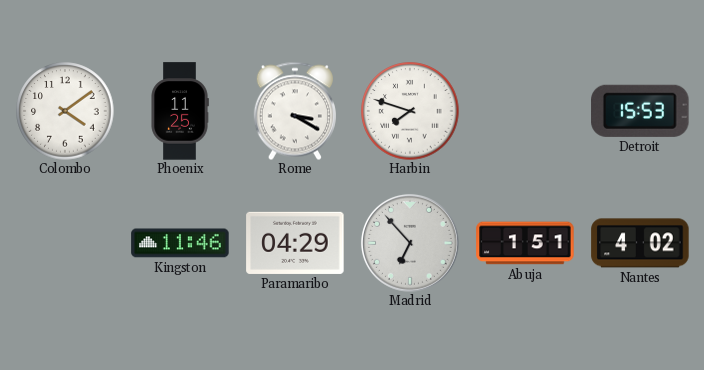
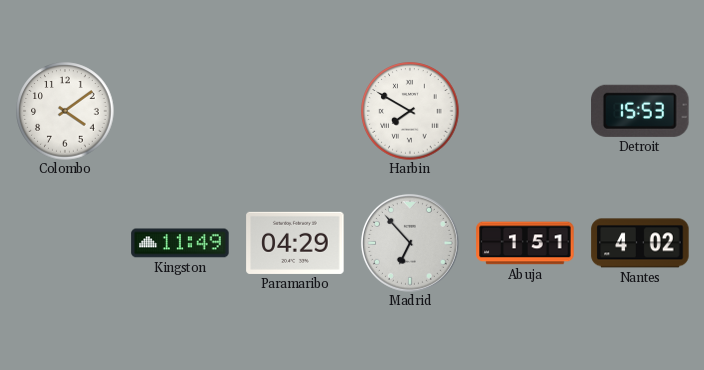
Phoenix: 11:25 -> none (180, 111)
Rome: 3:20 -> none (295, 111)
Harbin: 7:48 -> 7:50 (410, 111)
Kingston: 11:46 -> 11:49 (180, 243)
